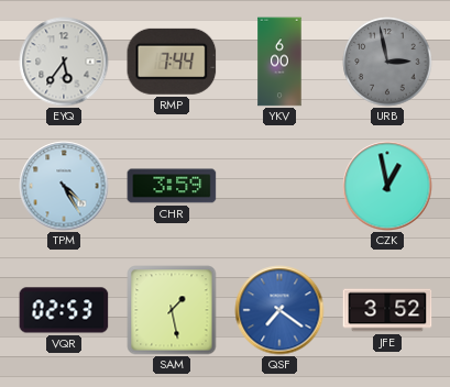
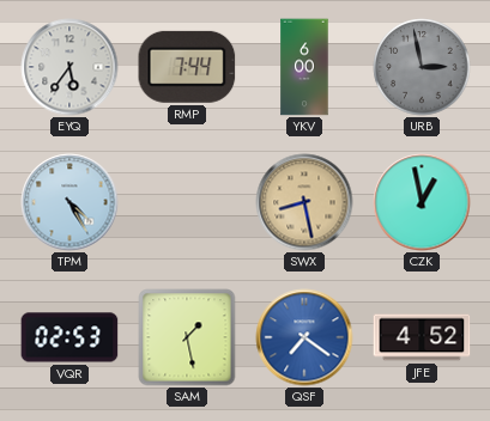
CHR: 3:59 -> none (172, 186)
SWX: none -> 8:28 (304, 202)
JFE: 3:52 -> 4:52 (422, 337)
